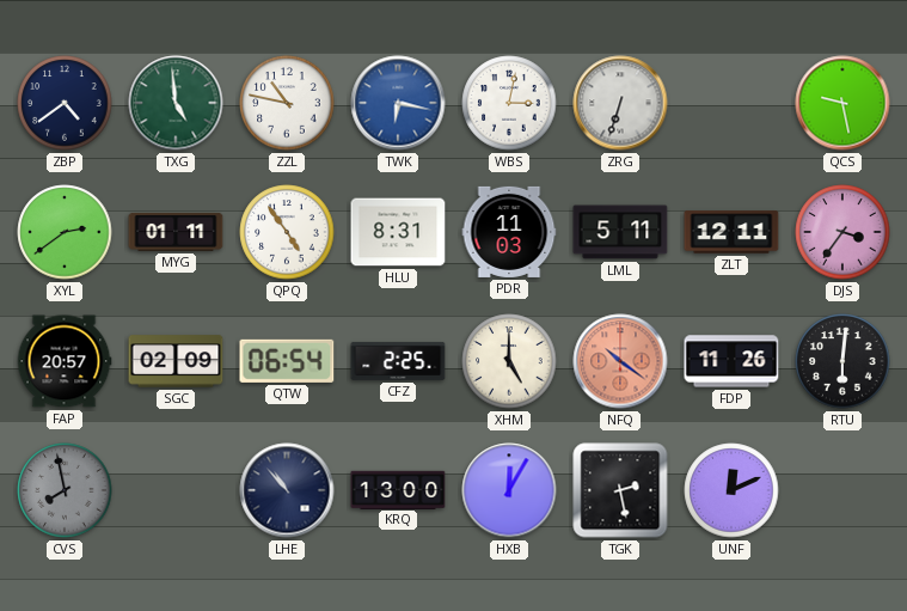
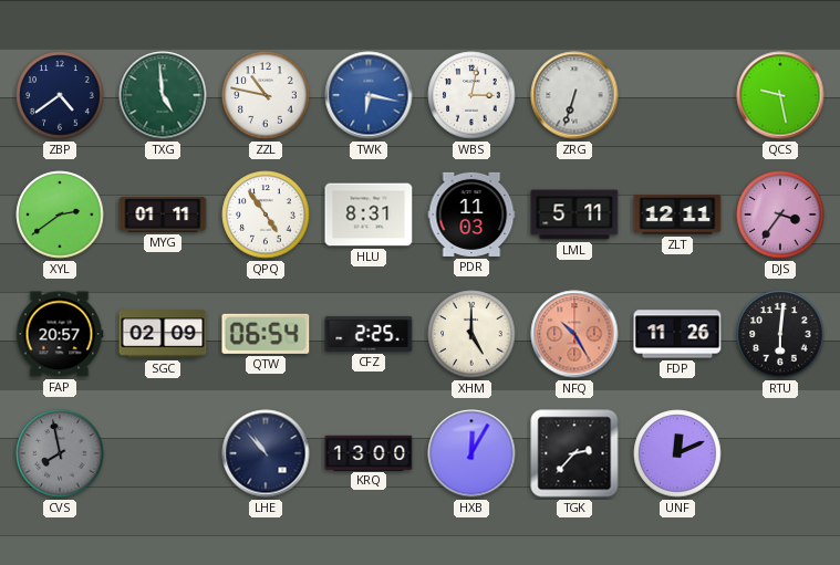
NFQ: 10:21 -> 10:25 (574, 334)
TGK: 2:28 -> 2:37 (574, 453)
